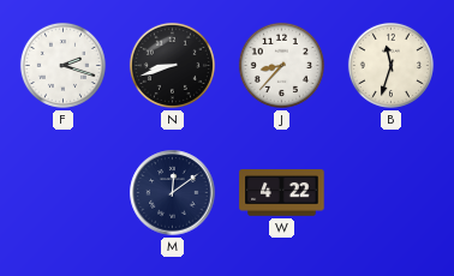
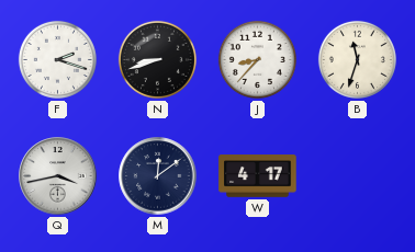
Q: none -> 3:43 (58, 176)
W: 4:22 -> 4:17 (258, 176)
